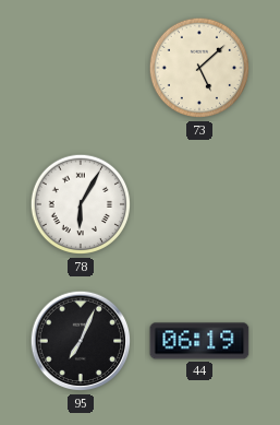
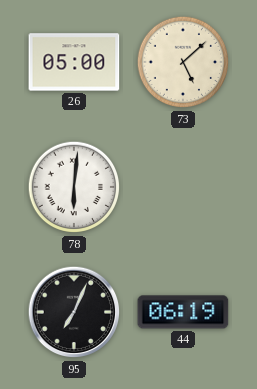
26: none -> 05:00 (74, 62)
78: 6:05 -> 6:01 (74, 187)
